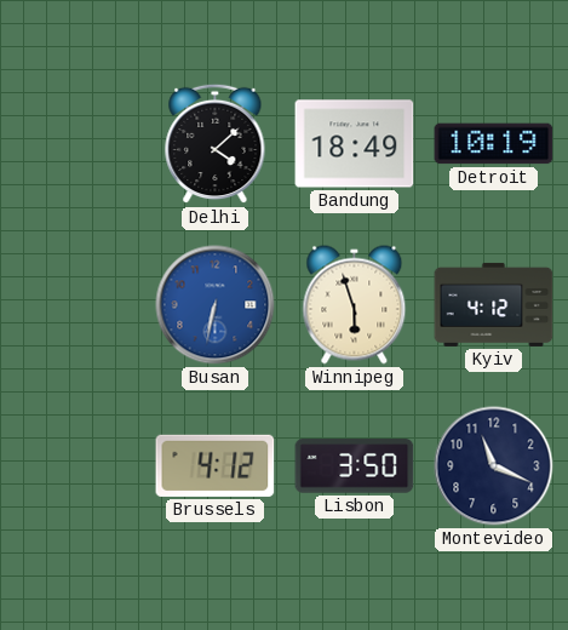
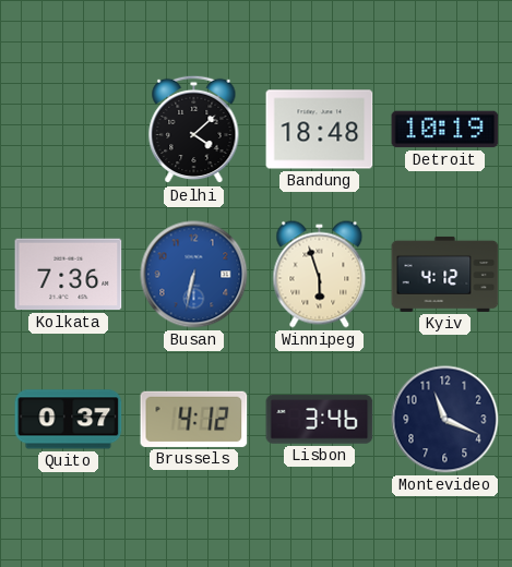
Bandung: 18:49 -> 18:48 (320, 130)
Kolkata: none -> 7:36 (69, 275)
Quito: none -> 0:37 (69, 420)
Lisbon: 3:50 -> 3:46 (320, 420)
